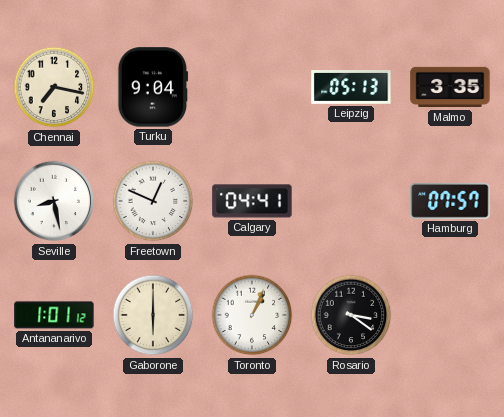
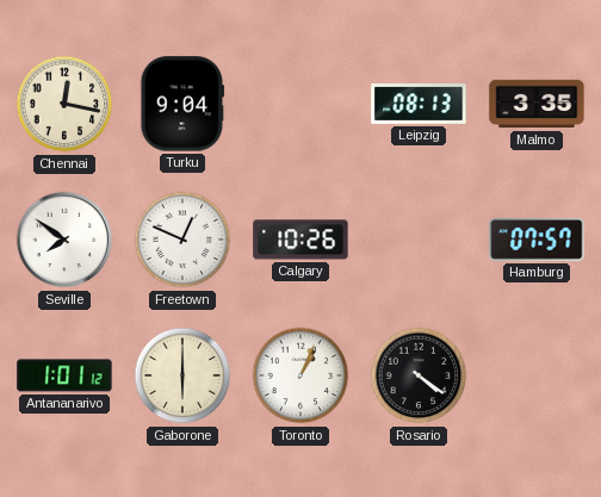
Chennai: 7:17 -> 12:17 (64, 104)
Leipzig: 05:13 -> 08:13 (419, 104)
Seville: 8:28 -> 7:51 (64, 240)
Calgary: 04:41 -> 10:26 (300, 240)
Rosario: 3:21 -> 4:21 (419, 375)
